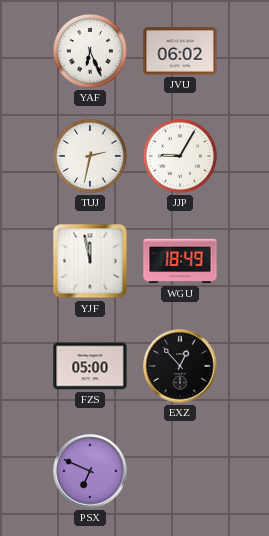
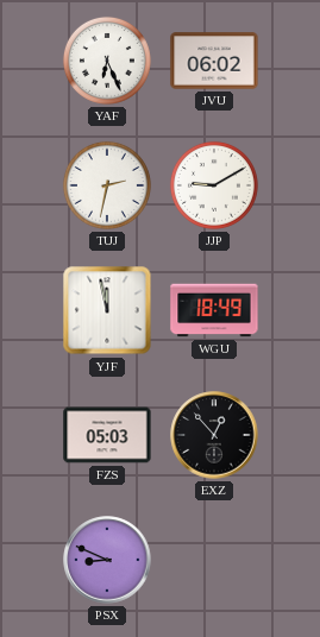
JJP: 9:05 -> 9:10 (214, 185)
FZS: 05:00 -> 05:03 (107, 435)
PSX: 6:49 -> 8:49 (107, 560)
